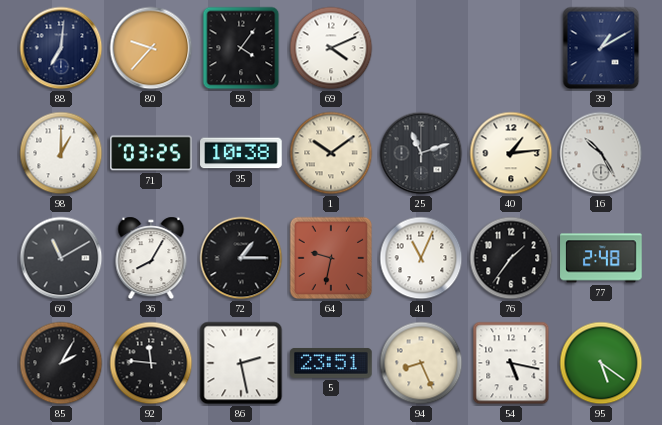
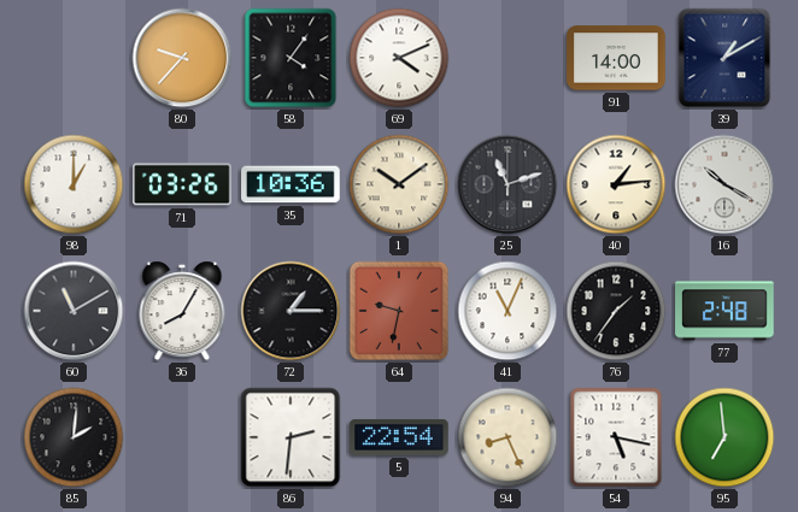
88: 7:01 -> none (61, 48)
91: none -> 14:00 (616, 58)
71: 03:25 -> 03:26 (182, 184)
35: 10:38 -> 10:36 (291, 184)
16: 10:25 -> 10:20 (724, 184)
85: 2:05 -> 2:01 (74, 437)
92: 11:46 -> none (151, 363)
86: 2:28 -> 2:31 (291, 437)
5: 23:51 -> 22:54 (399, 437)
95: 5:21 -> 6:59 (724, 437)
